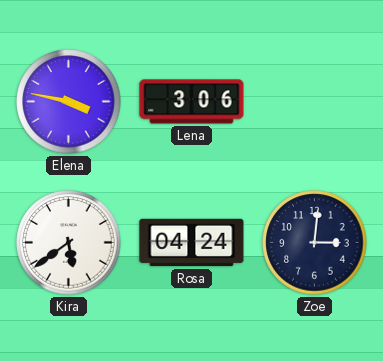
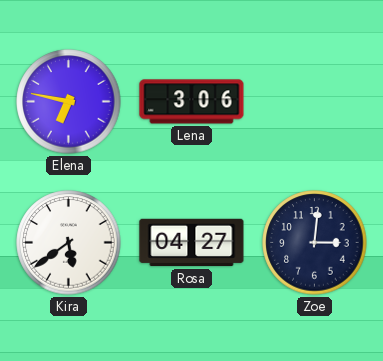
Elena: 3:47 -> 6:47 (69, 102)
Rosa: 04:24 -> 04:27 (192, 243)
